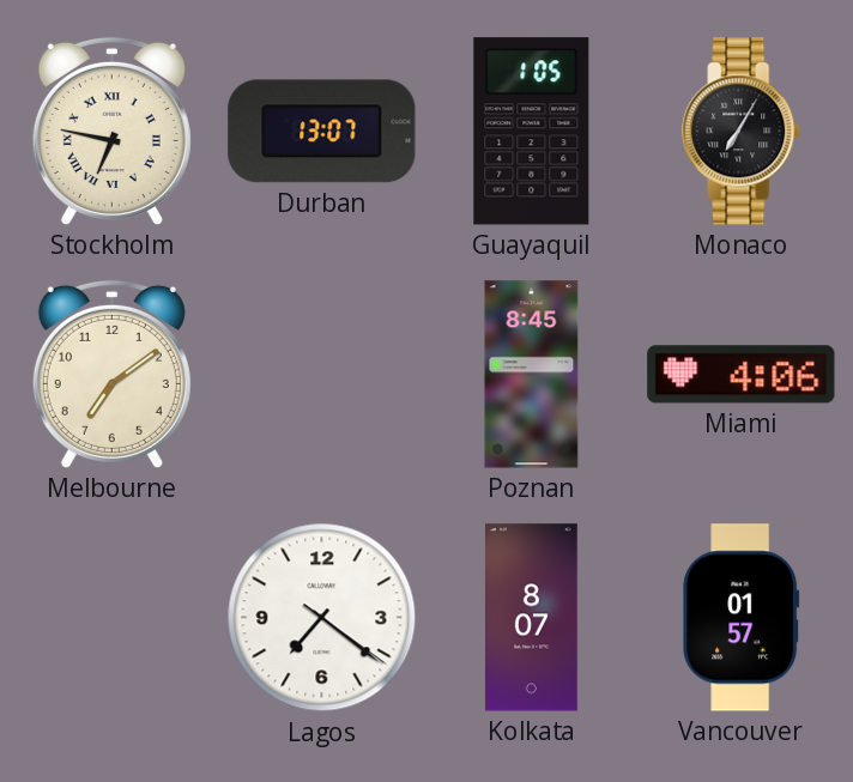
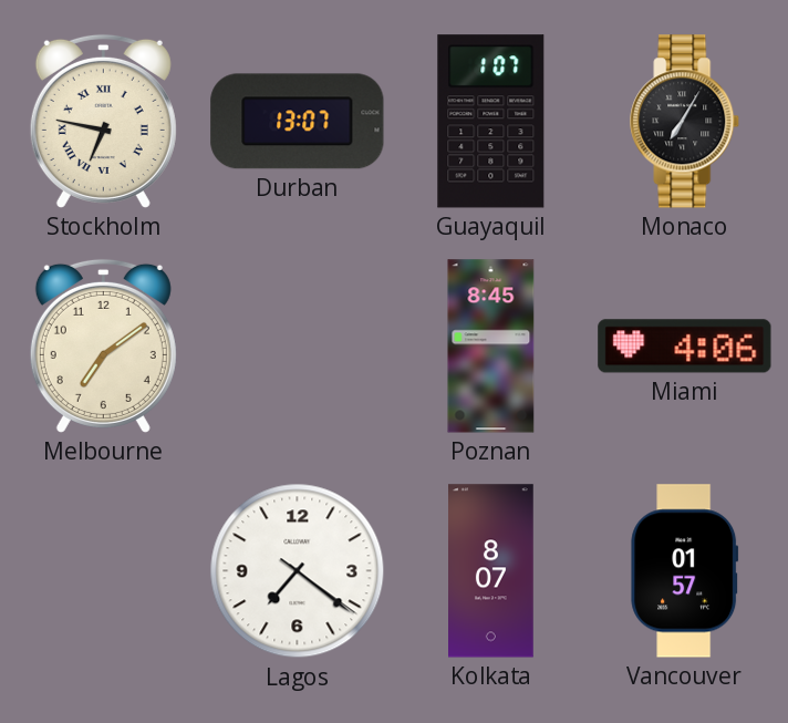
Guayaquil: 1:05 -> 1:07 (491, 122)
